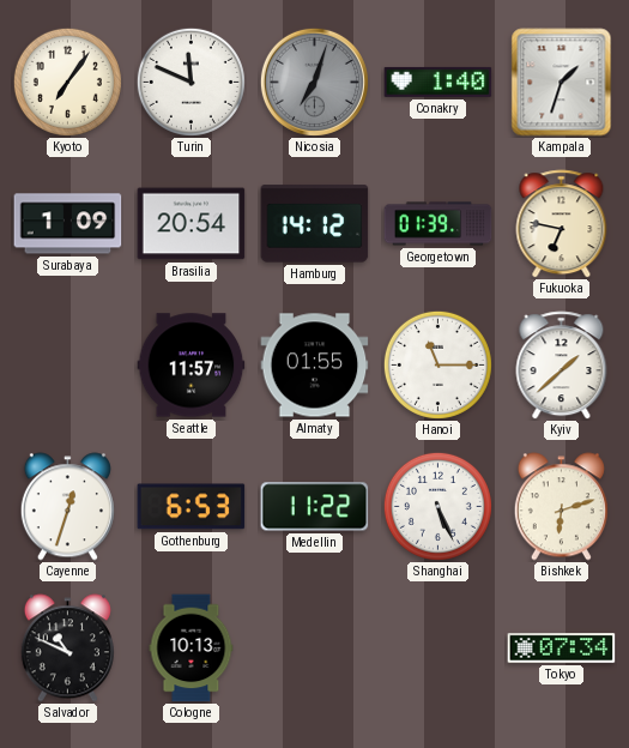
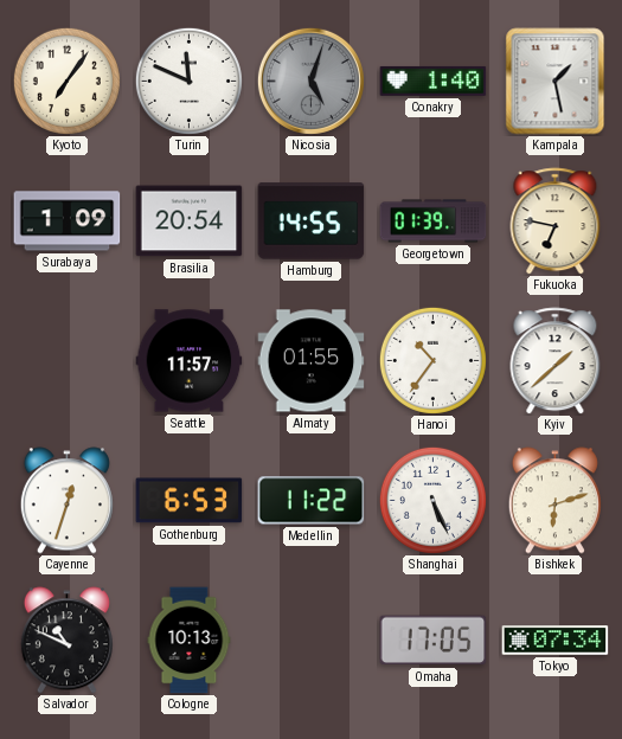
Nicosia: 7:03 -> 5:03 (310, 81)
Kampala: 1:33 -> 1:28 (556, 82)
Hamburg: 14:12 -> 14:55 (312, 221)
Hanoi: 11:15 -> 10:36 (432, 360)
Omaha: none -> 17:05 (434, 641)
